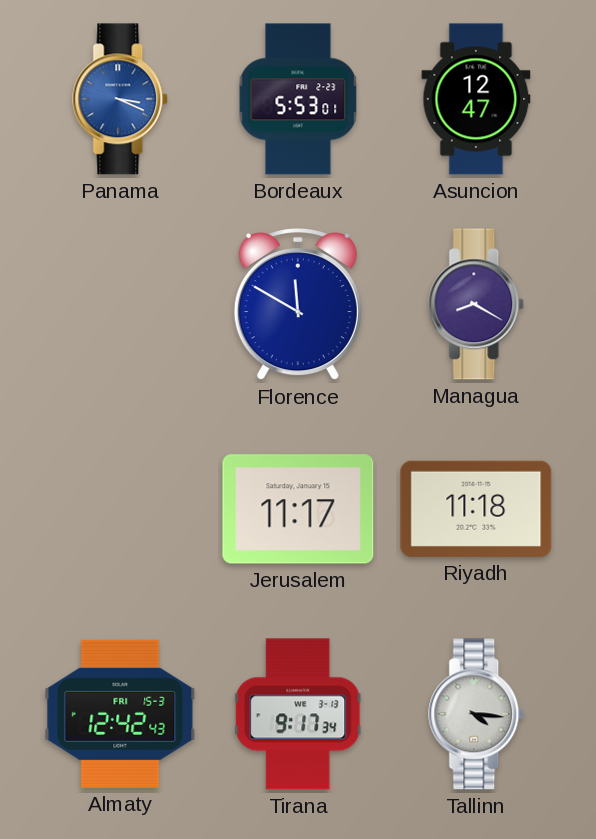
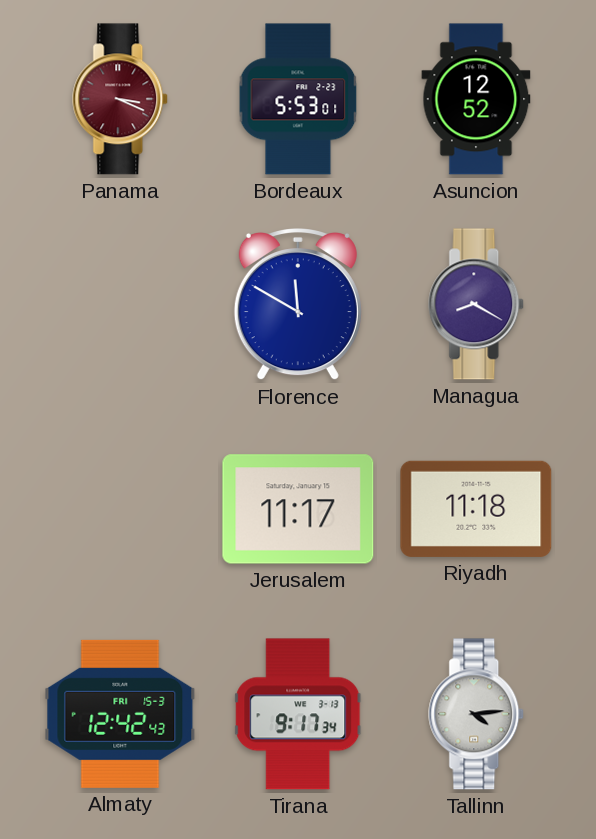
Panama dial: blue -> burgundy (121, 99)
Asuncion: 12:47 -> 12:52 (476, 99)
Tallinn: 4:16 -> 4:14 (477, 714)
